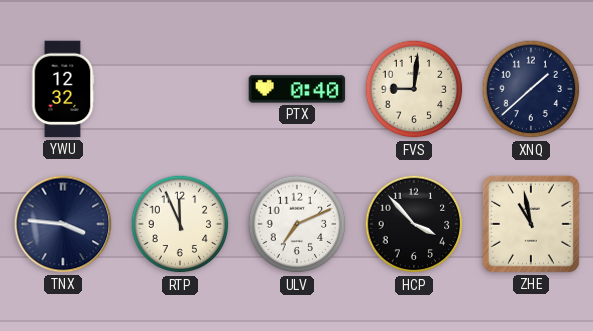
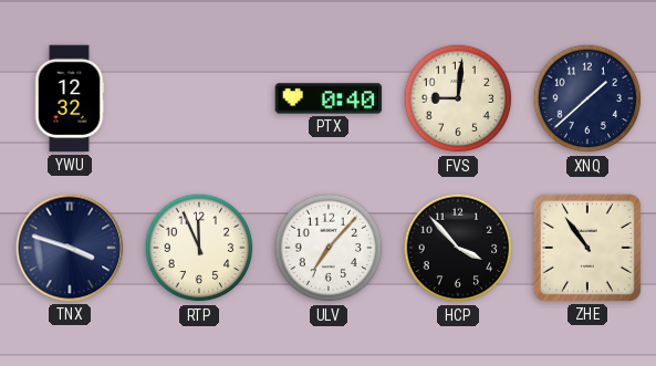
TNX: 3:46 -> 3:48 (70, 248)
ULV: 7:11 -> 7:07 (329, 248)
ZHE: 10:58 -> 10:54 (587, 248)
